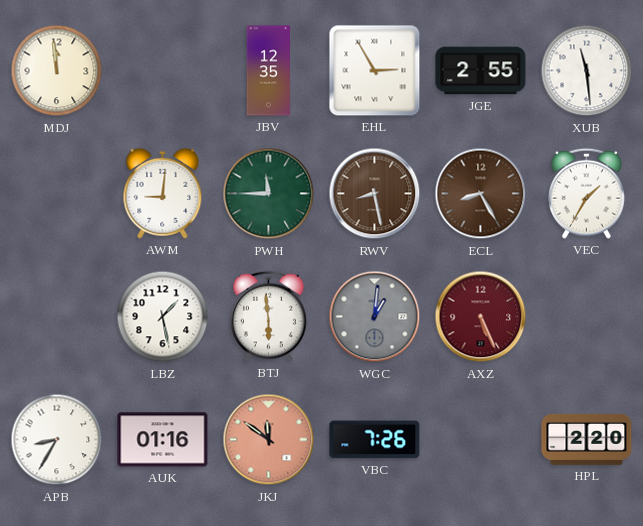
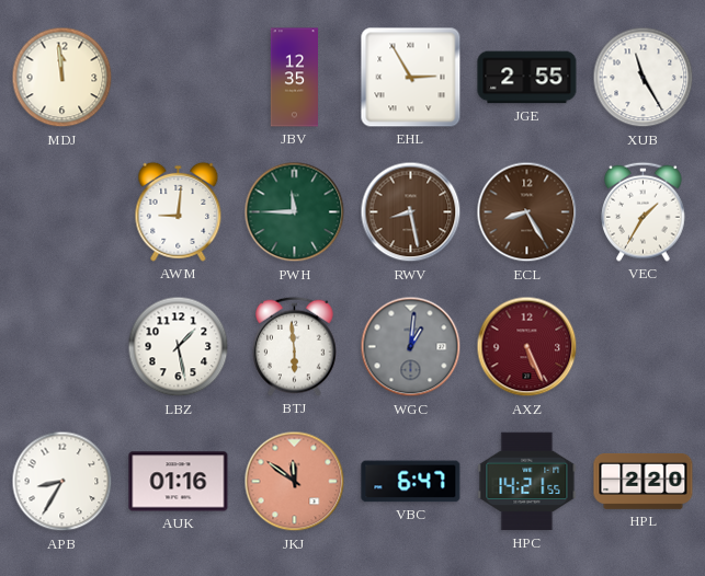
XUB: 11:29 -> 11:25 (644, 78)
VBC: 7:26 -> 6:47 (411, 482)
HPC: none -> 14:21 (527, 482)
